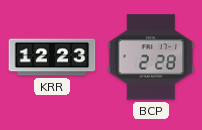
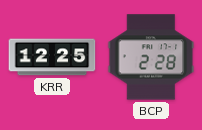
KRR: 12:23 -> 12:25 (52, 57)
